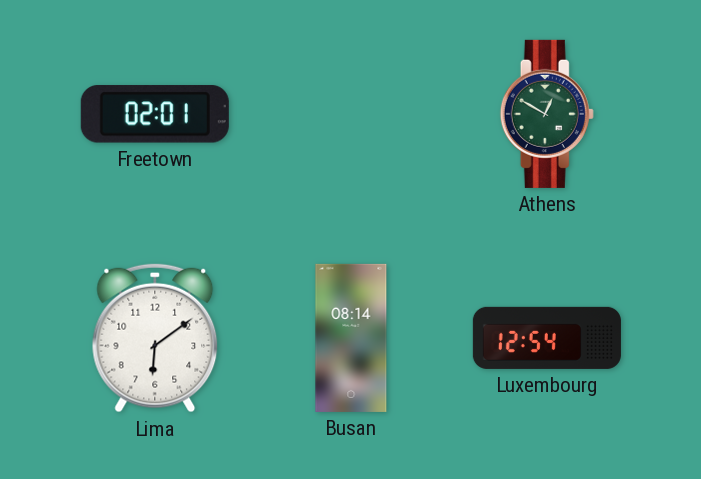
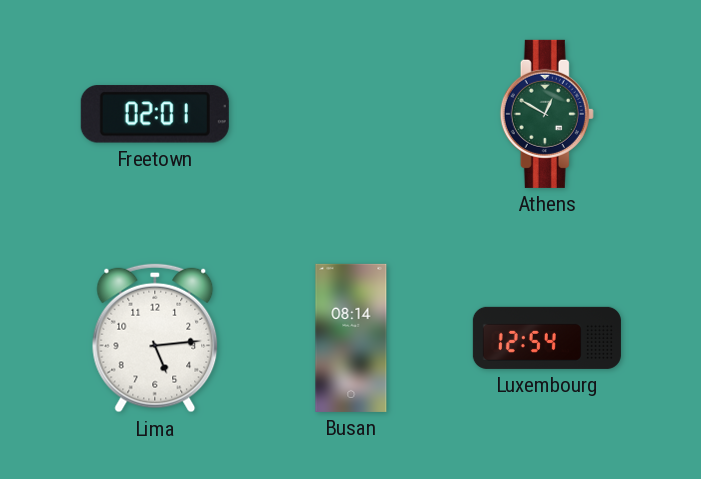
Lima: 6:09 -> 5:14 (155, 338)
